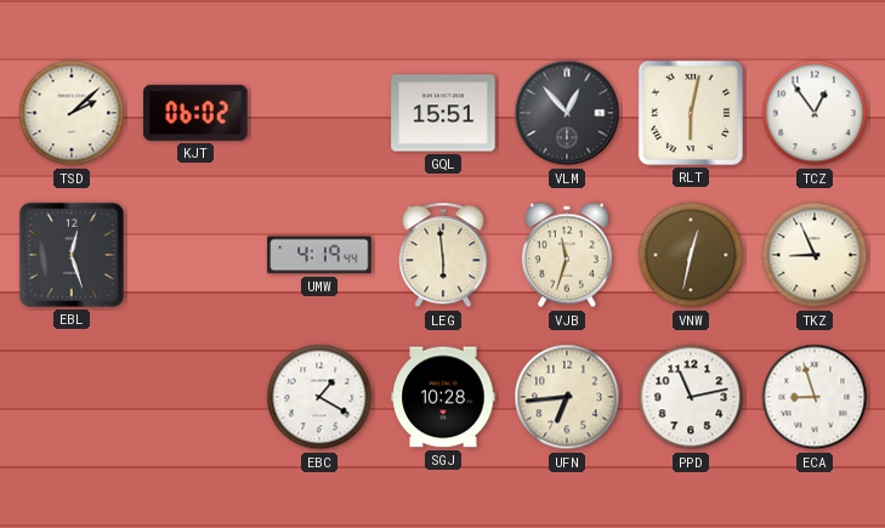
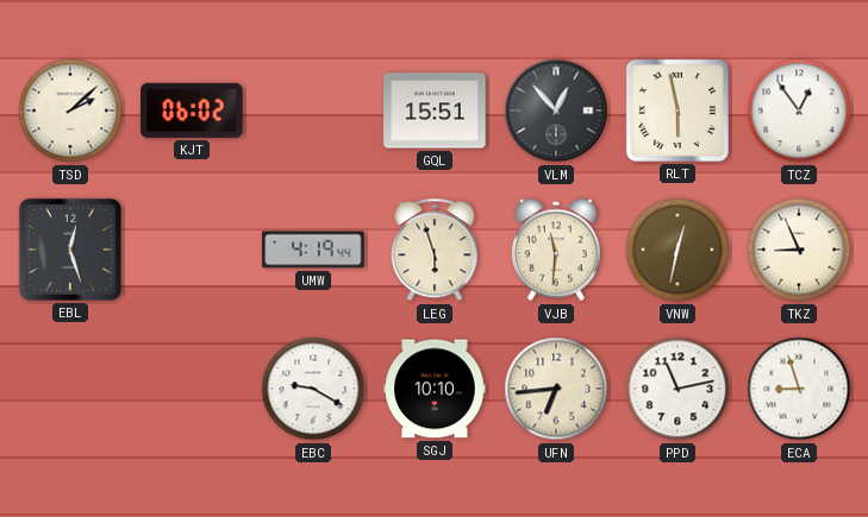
RLT: 6:02 -> 5:58 (677, 111)
LEG: 5:59 -> 5:57 (435, 250)
VJB: 11:33 -> 11:31 (556, 250)
EBC: 1:20 -> 9:20 (313, 389)
SGJ: 10:28 -> 10:10 (435, 389)
